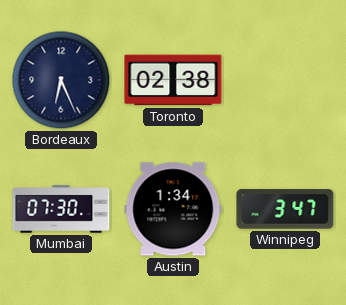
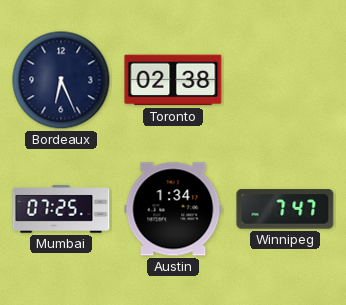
Mumbai: 07:30 -> 07:25 (61, 209)
Winnipeg: 3:47 -> 7:47 (285, 209)
